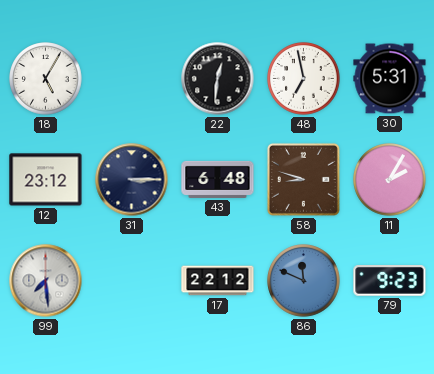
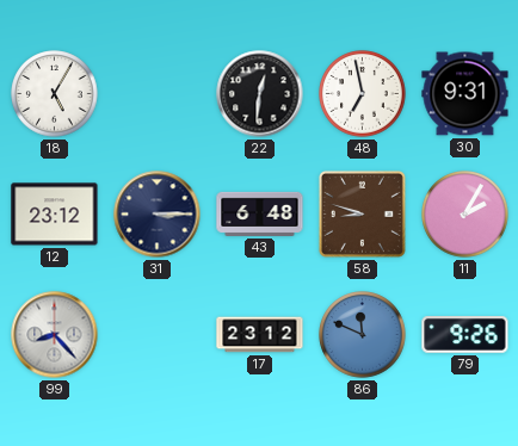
30: 5:31 -> 9:31 (465, 94)
99: 7:29 -> 8:23 (55, 335)
17: 22:12 -> 23:12 (260, 335)
79: 9:23 -> 9:26 (465, 335)
